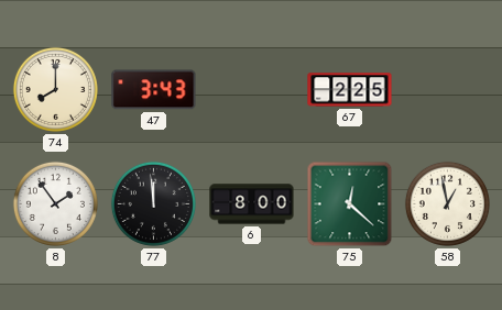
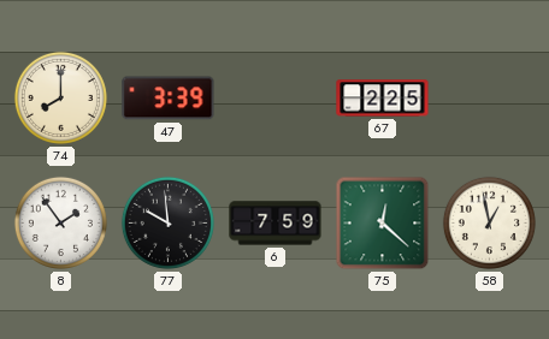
47: 3:43 -> 3:39 (169, 99)
77: 11:59 -> 9:59 (167, 222)
6: 8:00 -> 7:59 (276, 224)
